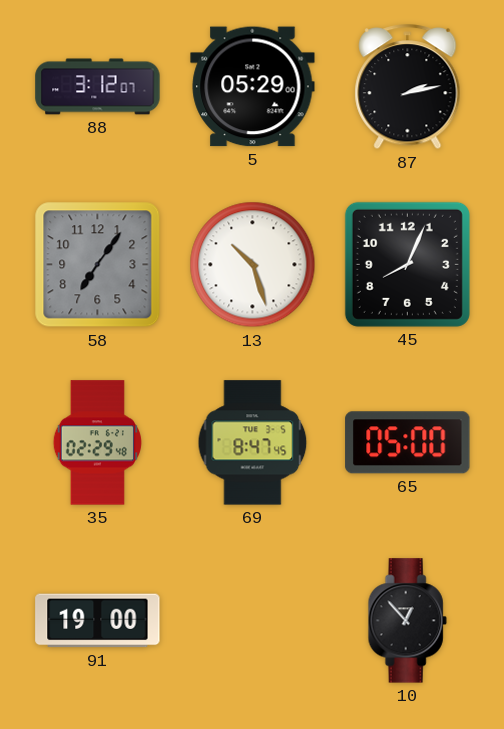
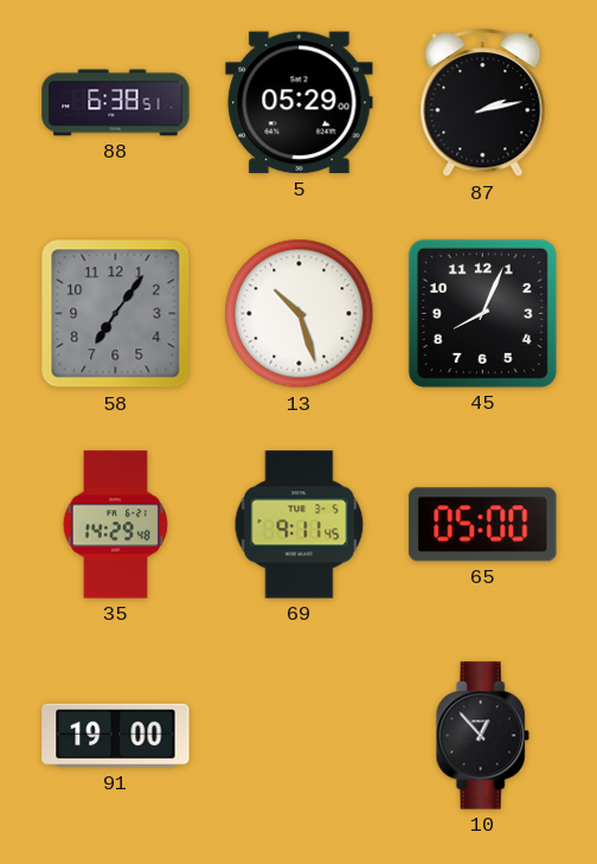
88: 3:12 -> 6:38 (116, 103)
35: 02:29 -> 14:29 (115, 525)
69: 8:47 -> 9:11 (300, 525)
